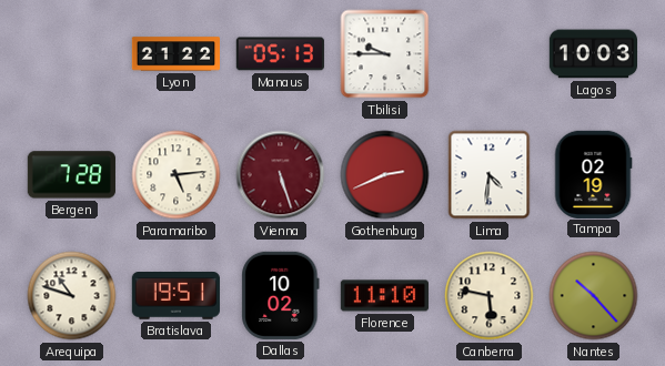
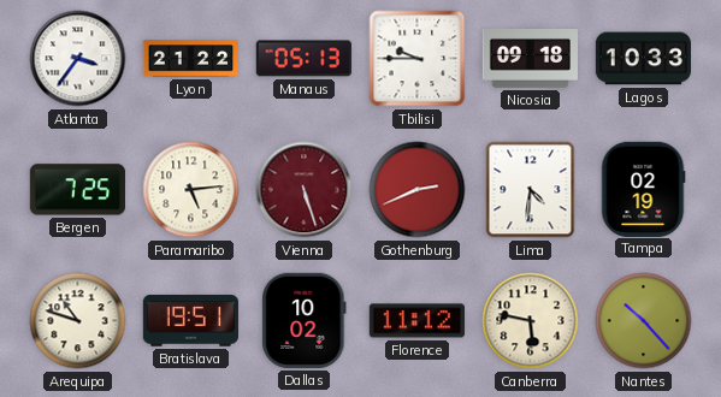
Atlanta: none -> 3:36 (78, 59)
Nicosia: none -> 09:18 (530, 59)
Lagos: 10:03 -> 10:33 (643, 59)
Bergen: 7:28 -> 7:25 (77, 190)
Florence: 11:10 -> 11:12 (416, 321)
